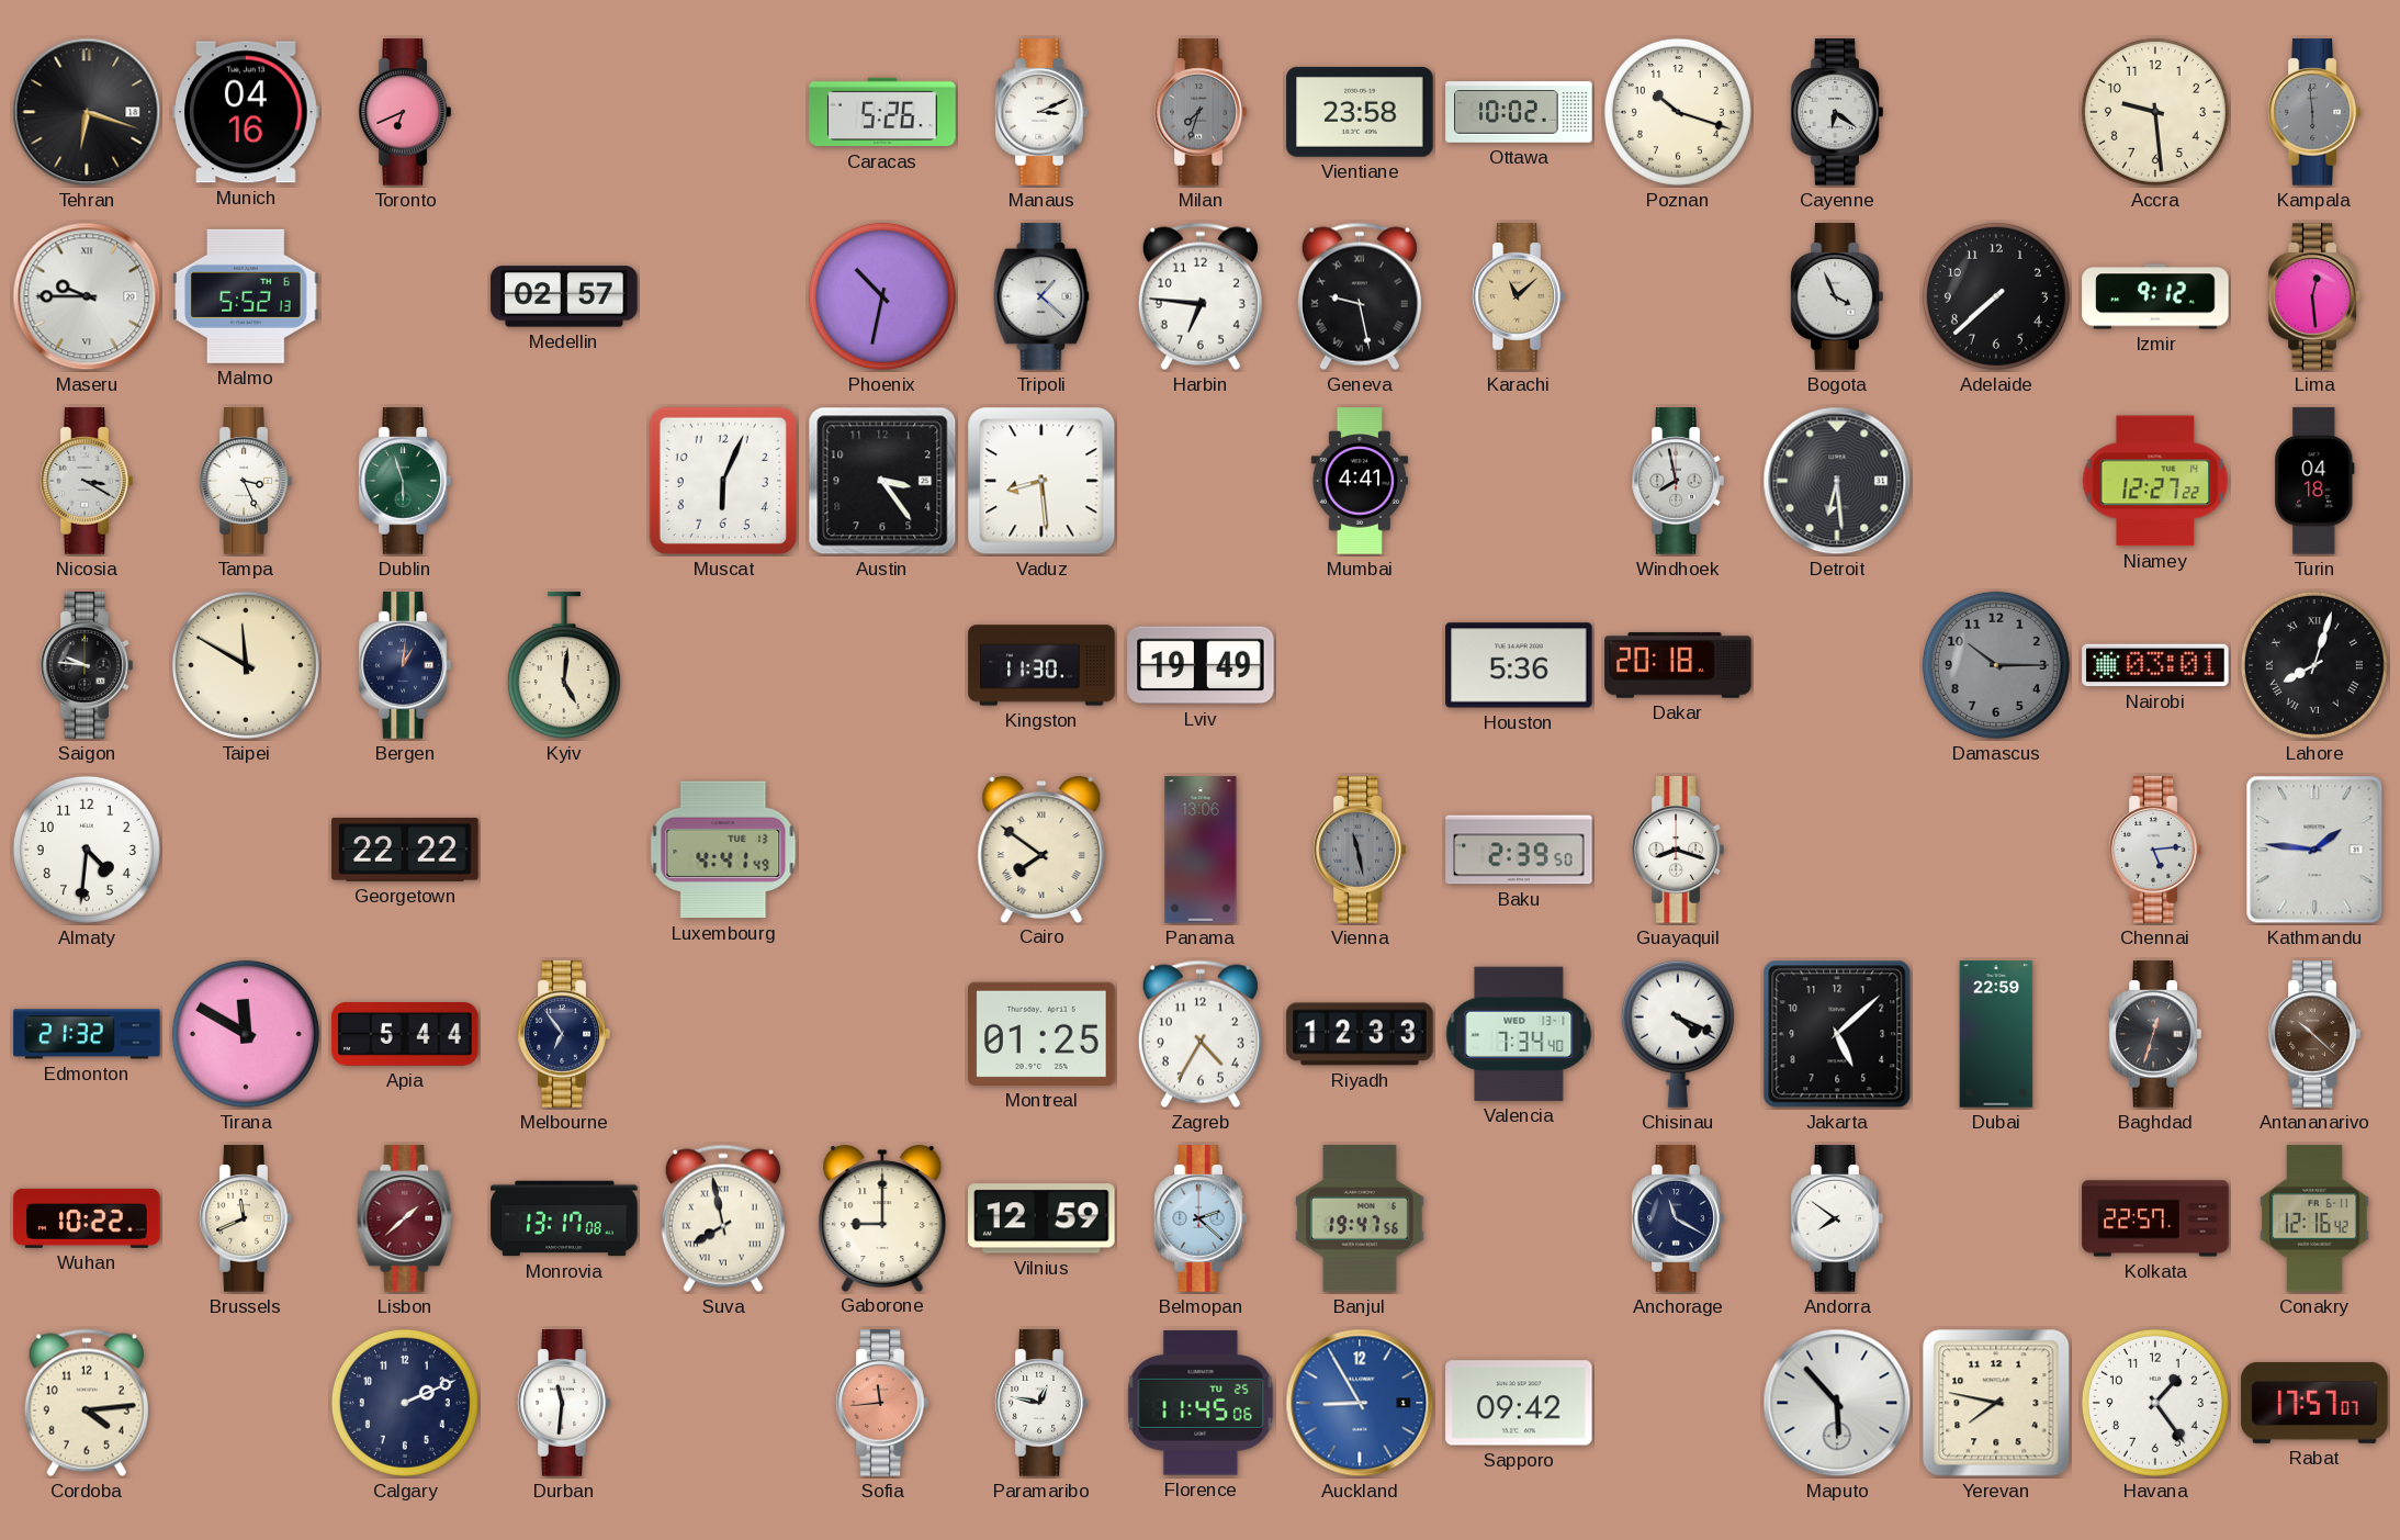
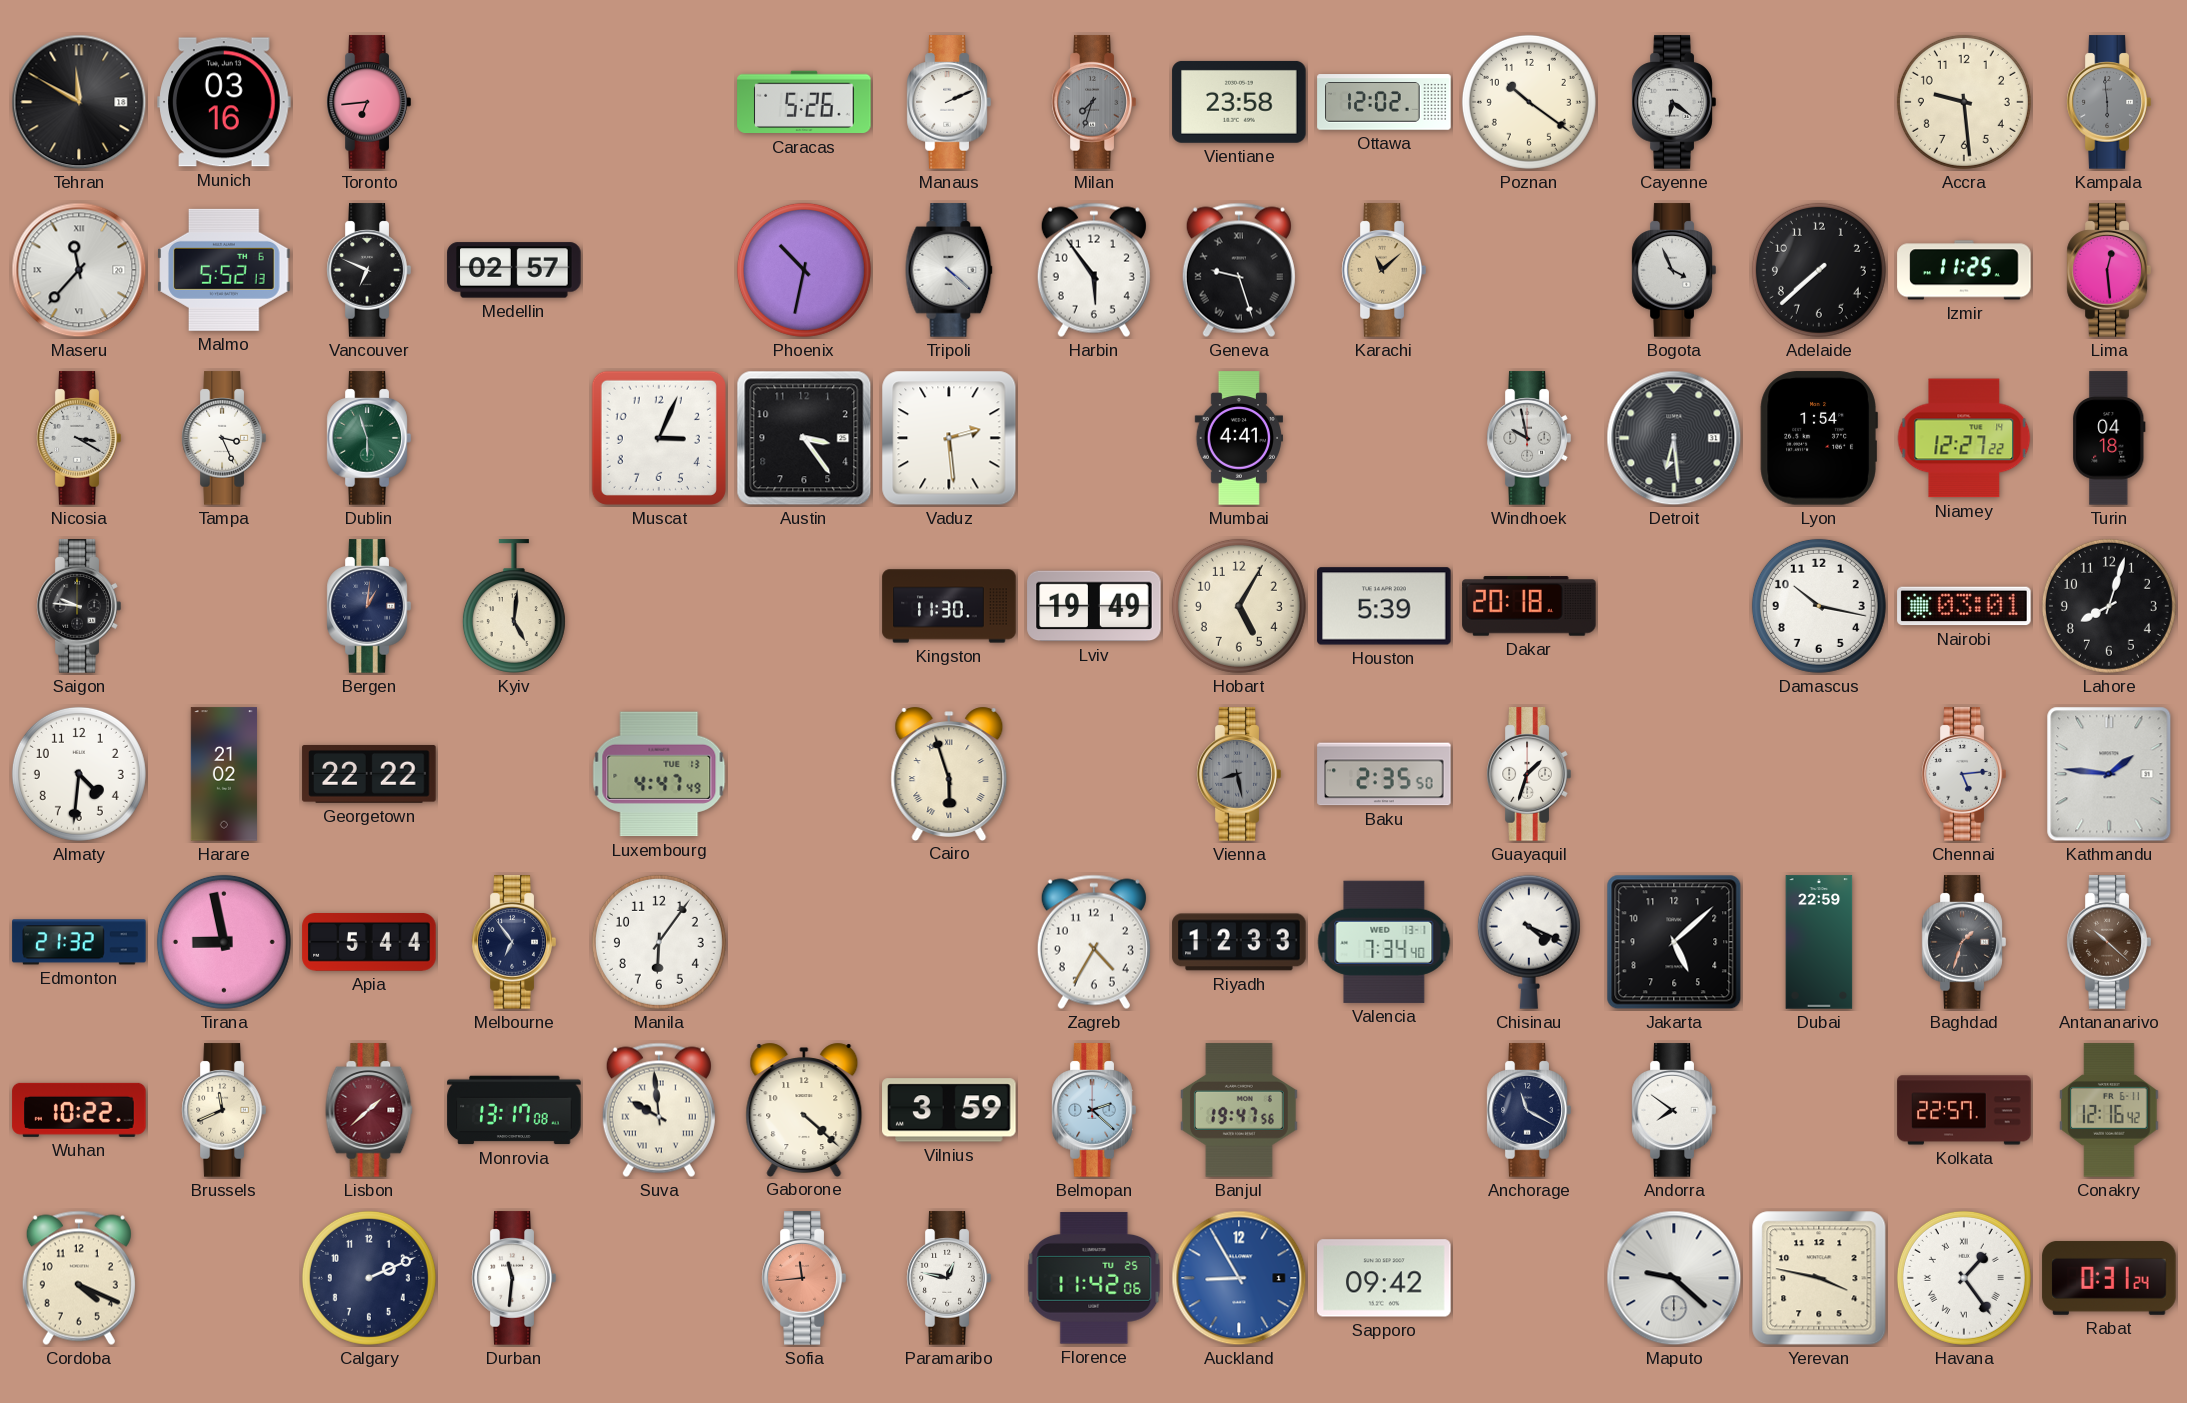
Tehran: 6:18 -> 11:50 (79, 102)
Munich: 04:16 -> 03:16 (224, 102)
Toronto: 6:41 -> 6:44 (369, 102)
Manaus: 3:11 -> 2:11 (949, 102)
Ottawa: 10:02 -> 12:02 (1384, 102)
Poznan: 10:18 -> 10:21 (1529, 102)
Maseru: 9:45 -> 11:37 (79, 270)
Vancouver: none -> 6:49 (369, 270)
Tripoli: 1:22 -> 4:22 (949, 270)
Harbin: 6:46 -> 5:54 (1094, 270)
Geneva: 9:28 -> 9:27 (1239, 270)
Izmir: 9:12 -> 11:25 (1964, 270)
Muscat: 6:04 -> 3:04 (659, 438)
Vaduz: 8:29 -> 2:29 (949, 438)
Windhoek: 7:58 -> 9:58 (1529, 438)
Lyon: none -> 1:54 (1819, 438)
Taipei: 11:50 -> none (246, 665)
Hobart: none -> 5:05 (1239, 606)
Houston: 5:36 -> 5:39 (1384, 606)
Damascus: 10:15 -> 10:17 (1819, 606)
Damascus dial: grey -> white (1819, 606)
Lahore numerals: Roman -> Arabic (2109, 606)
Harare: none -> 21:02 (224, 774)
Luxembourg: 4:41 -> 4:47 (659, 774)
Cairo: 7:51 -> 5:57 (949, 773)
Panama: 13:06 -> none (1201, 850)
Vienna: 11:28 -> 8:28 (1239, 774)
Baku: 2:39 -> 2:35 (1384, 774)
Guayaquil: 8:18 -> 1:33 (1529, 774)
Tirana: 11:50 -> 8:58 (224, 942)
Manila: none -> 6:06 (659, 942)
Montreal: 01:25 -> none (1041, 1034)
Baghdad: 12:33 -> 1:33 (1964, 942)
Suva: 7:58 -> 9:59 (659, 1110)
Gaborone: 9:00 -> 4:22 (804, 1109)
Vilnius: 12:59 -> 3:59 (949, 1110)
Cordoba: 4:14 -> 4:19 (79, 1278)
Florence: 11:45 -> 11:42 (1094, 1278)
Maputo: 5:53 -> 9:22 (1674, 1278)
Yerevan: 7:47 -> 3:47 (1819, 1278)
Havana numerals: Arabic -> Roman (1964, 1278)
Rabat: 17:57 -> 0:31 (2109, 1278)
